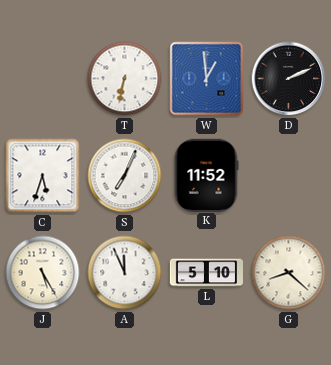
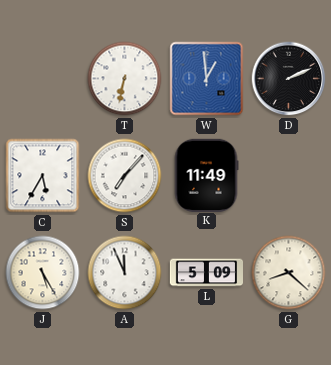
C: 5:33 -> 5:35 (43, 176)
S: 7:04 -> 7:07 (125, 176)
K: 11:52 -> 11:49 (206, 175)
L: 5:10 -> 5:09 (207, 273)
